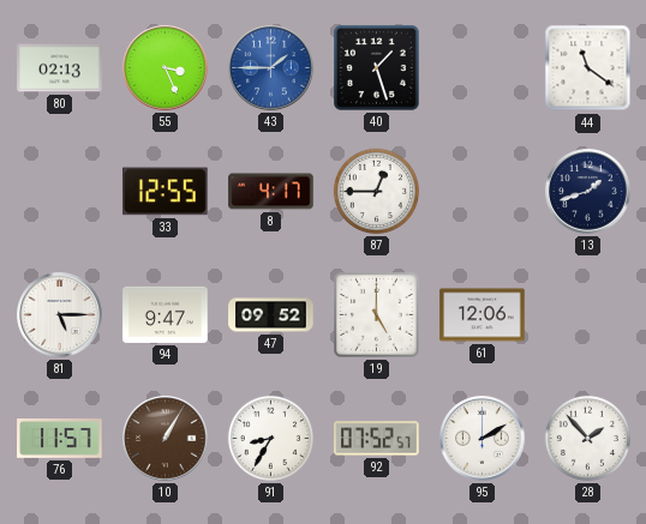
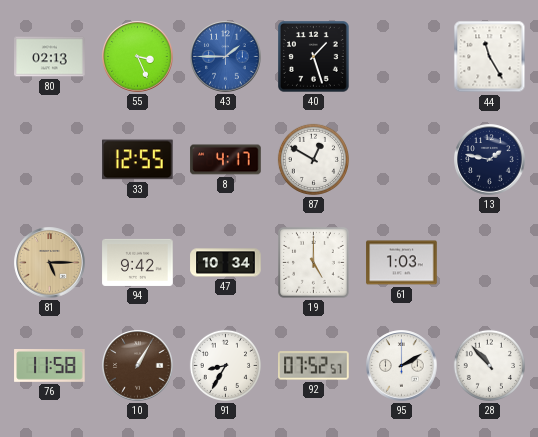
44: 11:21 -> 11:25 (490, 57)
87: 12:45 -> 12:50 (313, 159)
13: 1:42 -> 1:47 (490, 160)
81 dial: white -> champagne (50, 263)
94: 9:47 -> 9:42 (138, 262)
47: 09:52 -> 10:34 (226, 263)
61: 12:06 -> 1:03 (402, 263)
76: 11:57 -> 11:58 (50, 366)
28: 1:53 -> 10:53 (489, 365)
